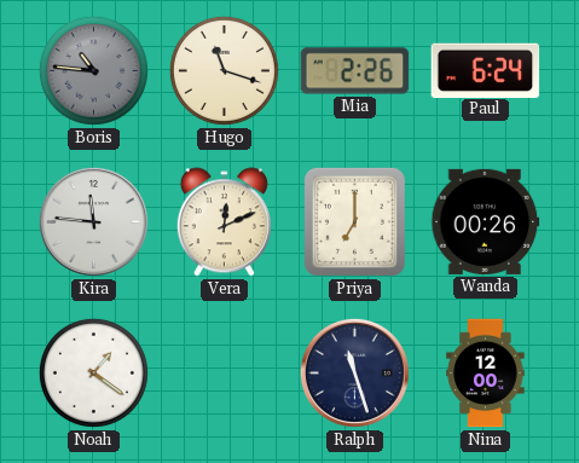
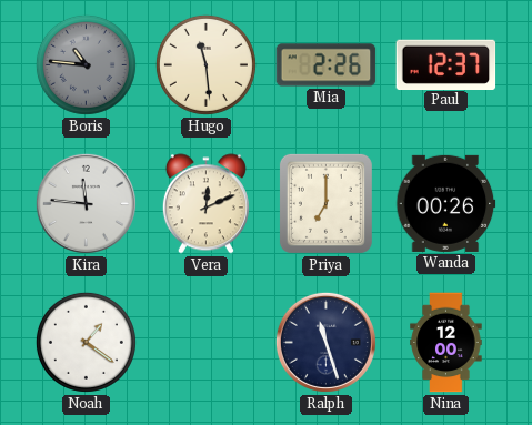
Hugo: 11:18 -> 11:29 (205, 64)
Paul: 6:24 -> 12:37 (446, 64)
